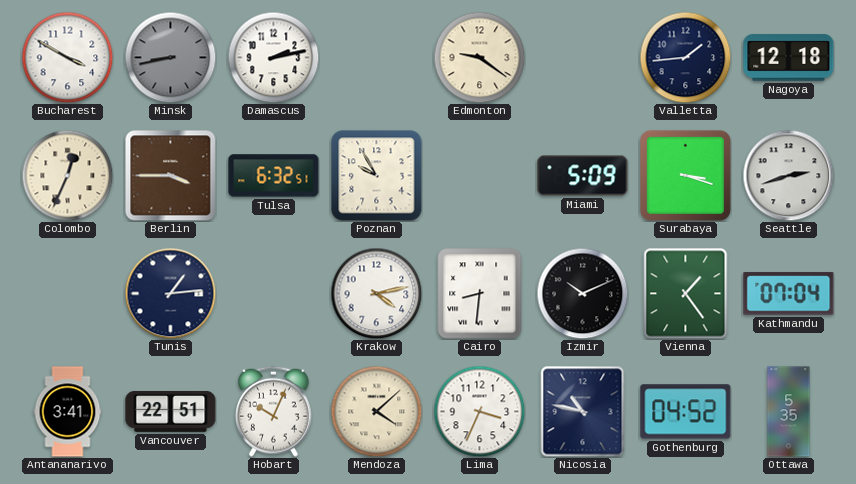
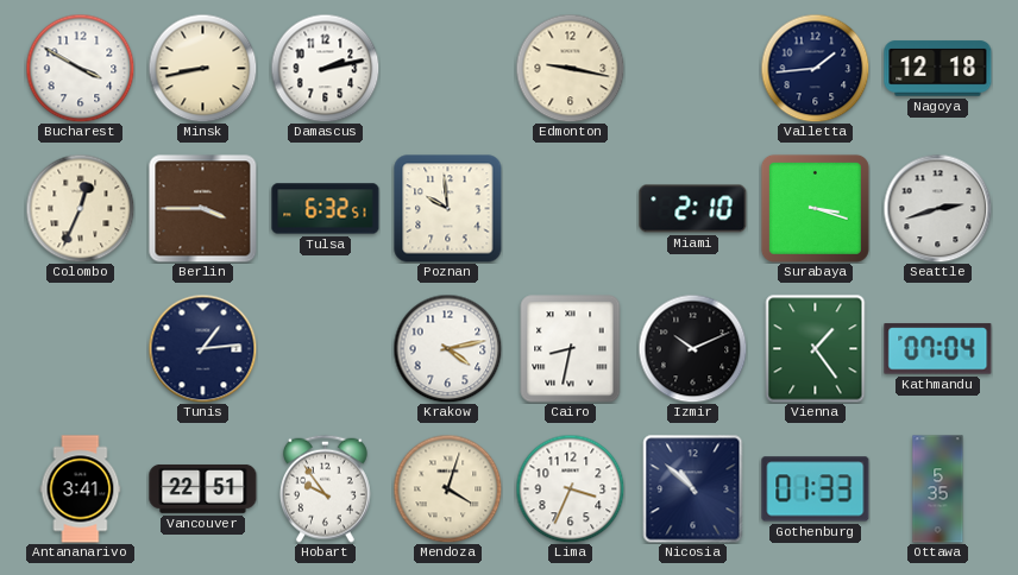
Minsk dial: grey -> cream (202, 68)
Edmonton: 9:21 -> 9:17 (570, 68)
Poznan: 9:55 -> 9:59 (448, 209)
Miami: 5:09 -> 2:10 (693, 209)
Cairo: 8:31 -> 8:32 (571, 349)
Hobart: 10:04 -> 9:54 (325, 488)
Mendoza: 4:08 -> 4:03 (447, 488)
Nicosia: 10:47 -> 10:52 (693, 489)
Gothenburg: 04:52 -> 01:33 (816, 489)
